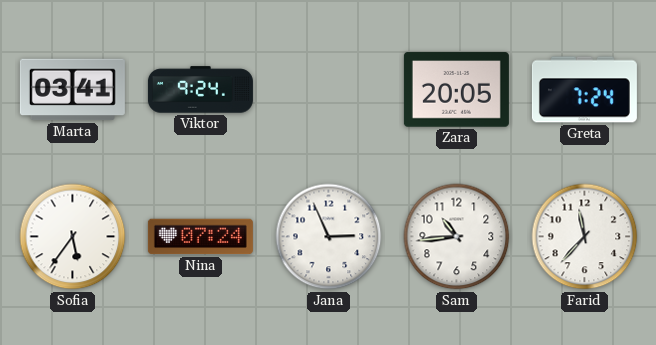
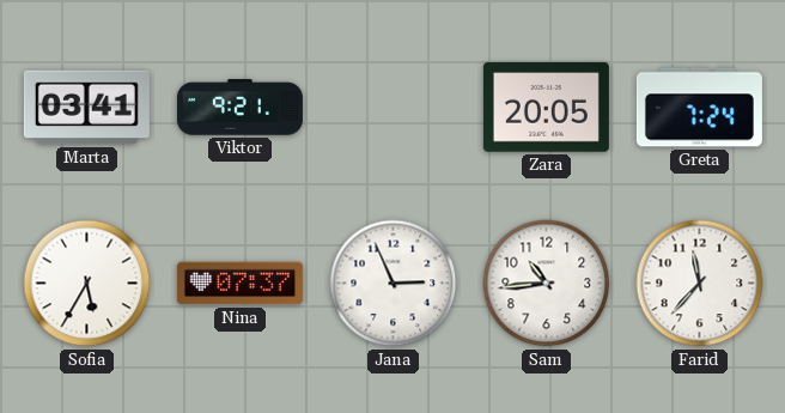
Viktor: 9:24 -> 9:21 (239, 108)
Sofia: 5:36 -> 5:35 (87, 284)
Nina: 07:24 -> 07:37 (239, 284)
